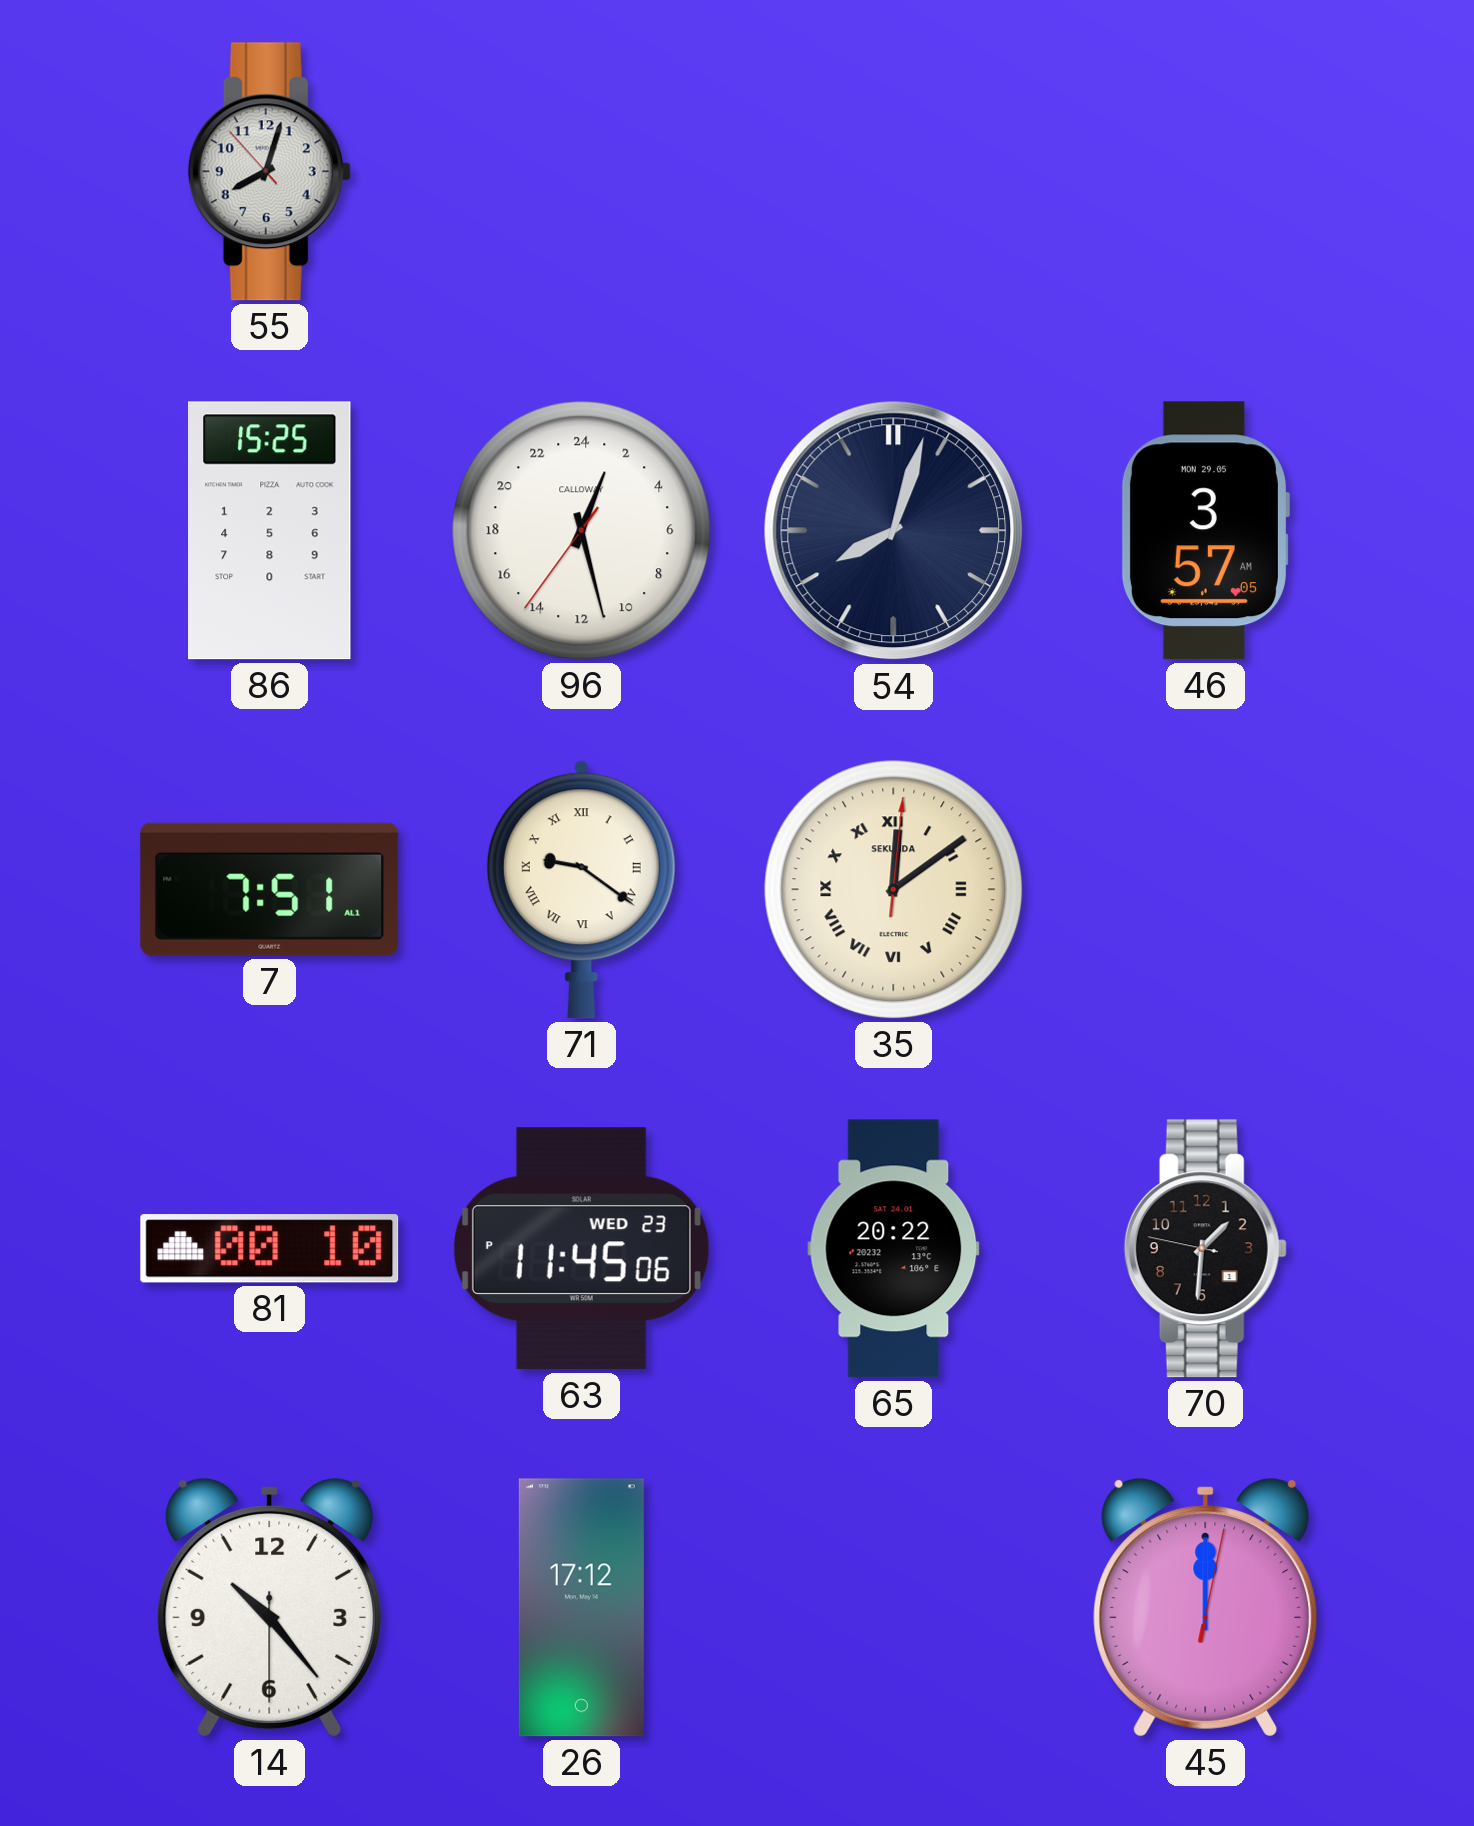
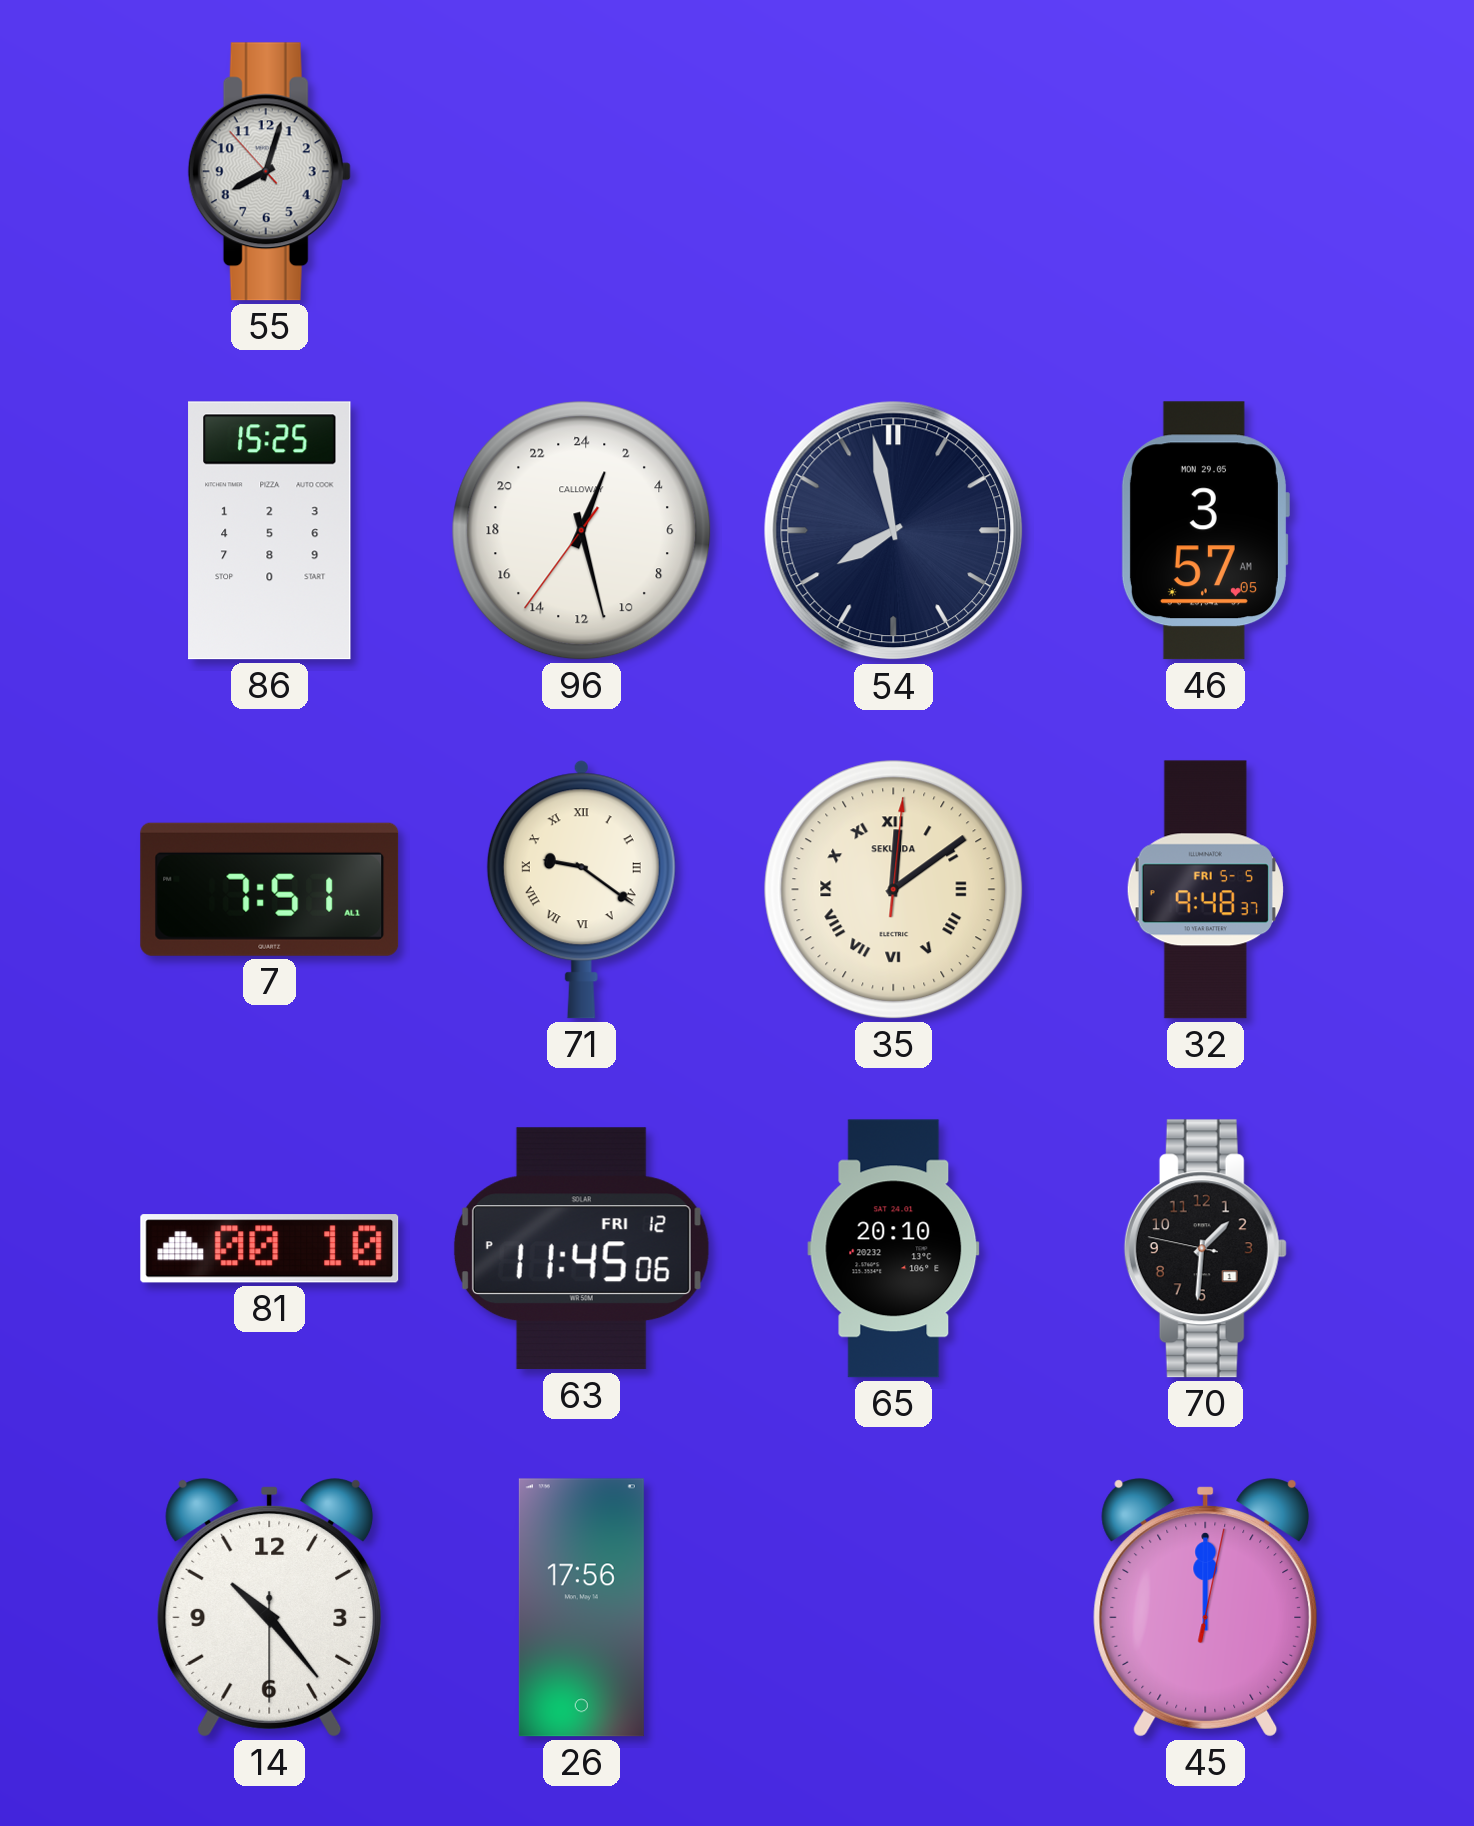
54: 8:03 -> 7:58 (894, 531)
32: none -> 9:48 (1205, 890)
63 date: WED 23 -> FRI 12 (581, 1249)
65: 20:22 -> 20:10 (894, 1249)
26: 17:12 -> 17:56 (581, 1608)
